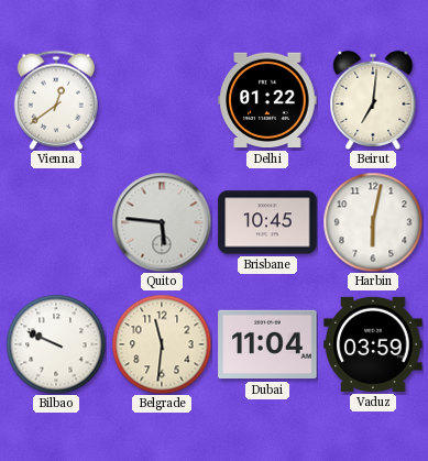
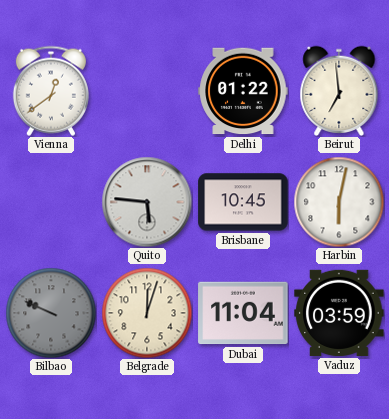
Beirut: 7:01 -> 6:59 (339, 91)
Bilbao dial: white -> grey (51, 313)
Belgrade: 11:31 -> 12:03 (147, 313)
